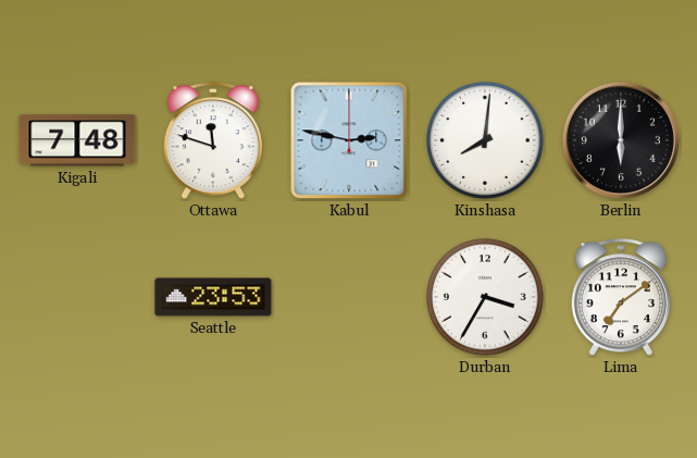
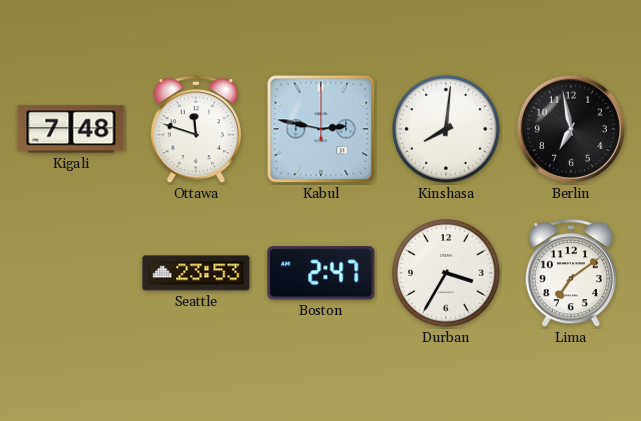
Berlin: 6:00 -> 6:58 (571, 129)
Boston: none -> 2:47 (321, 273)
